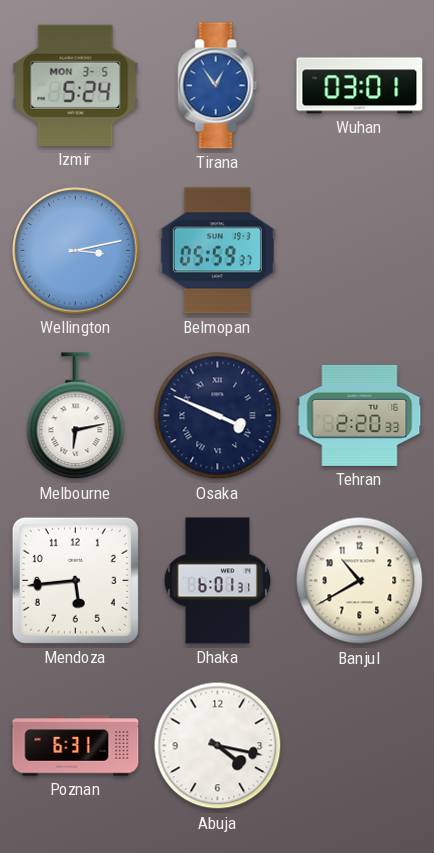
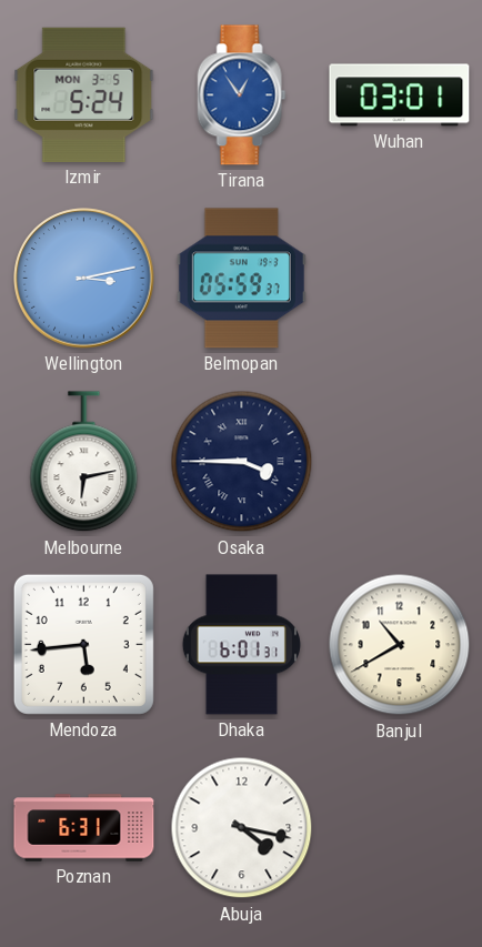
Osaka: 3:49 -> 3:45 (242, 462)
Tehran: 2:20 -> none (360, 415)
